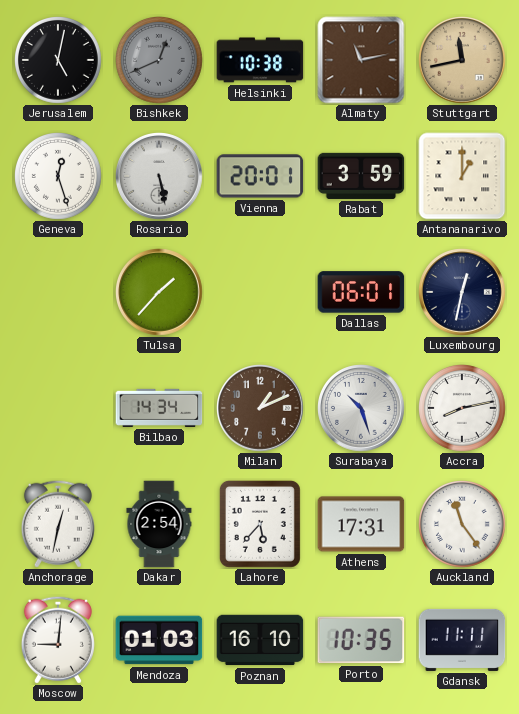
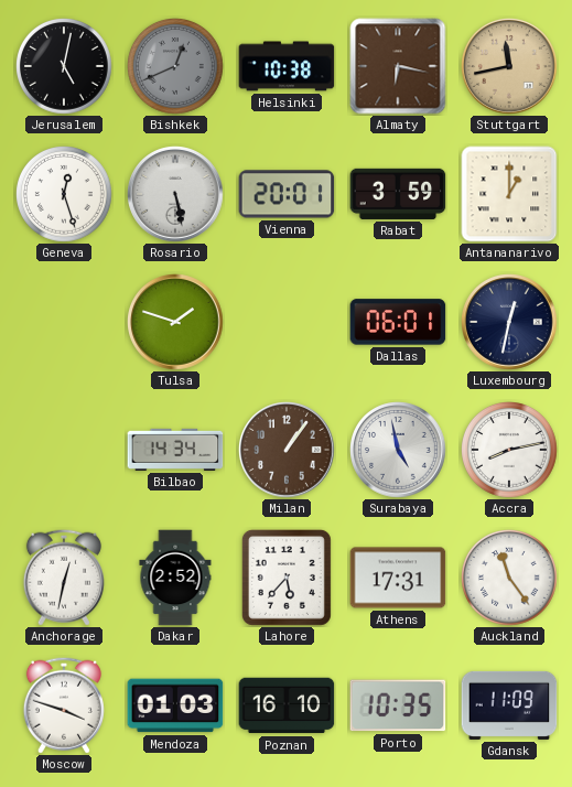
Almaty: 11:13 -> 6:17 (398, 66)
Tulsa: 1:37 -> 1:48 (175, 323)
Milan: 1:11 -> 1:06 (287, 451)
Surabaya: 10:27 -> 4:58 (398, 451)
Dakar: 2:54 -> 2:52 (175, 578)
Moscow: 9:01 -> 3:48 (64, 705)
Gdansk: 11:11 -> 11:09 (509, 705)
